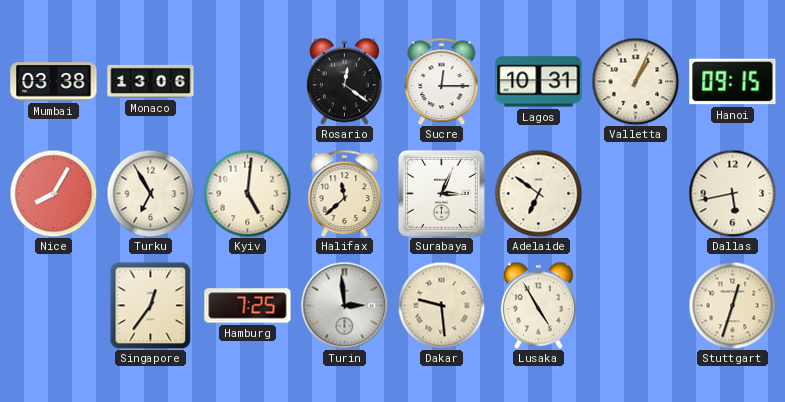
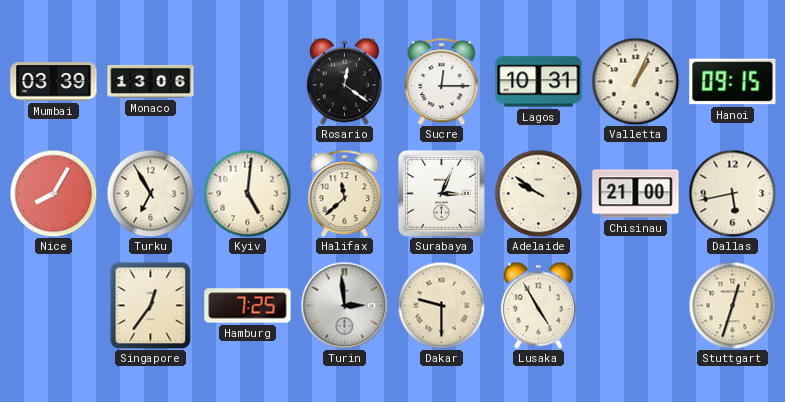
Mumbai: 03:38 -> 03:39 (54, 82)
Adelaide: 6:51 -> 9:51 (538, 193)
Chisinau: none -> 21:00 (636, 194)
Dakar: 9:29 -> 9:30 (441, 305)
